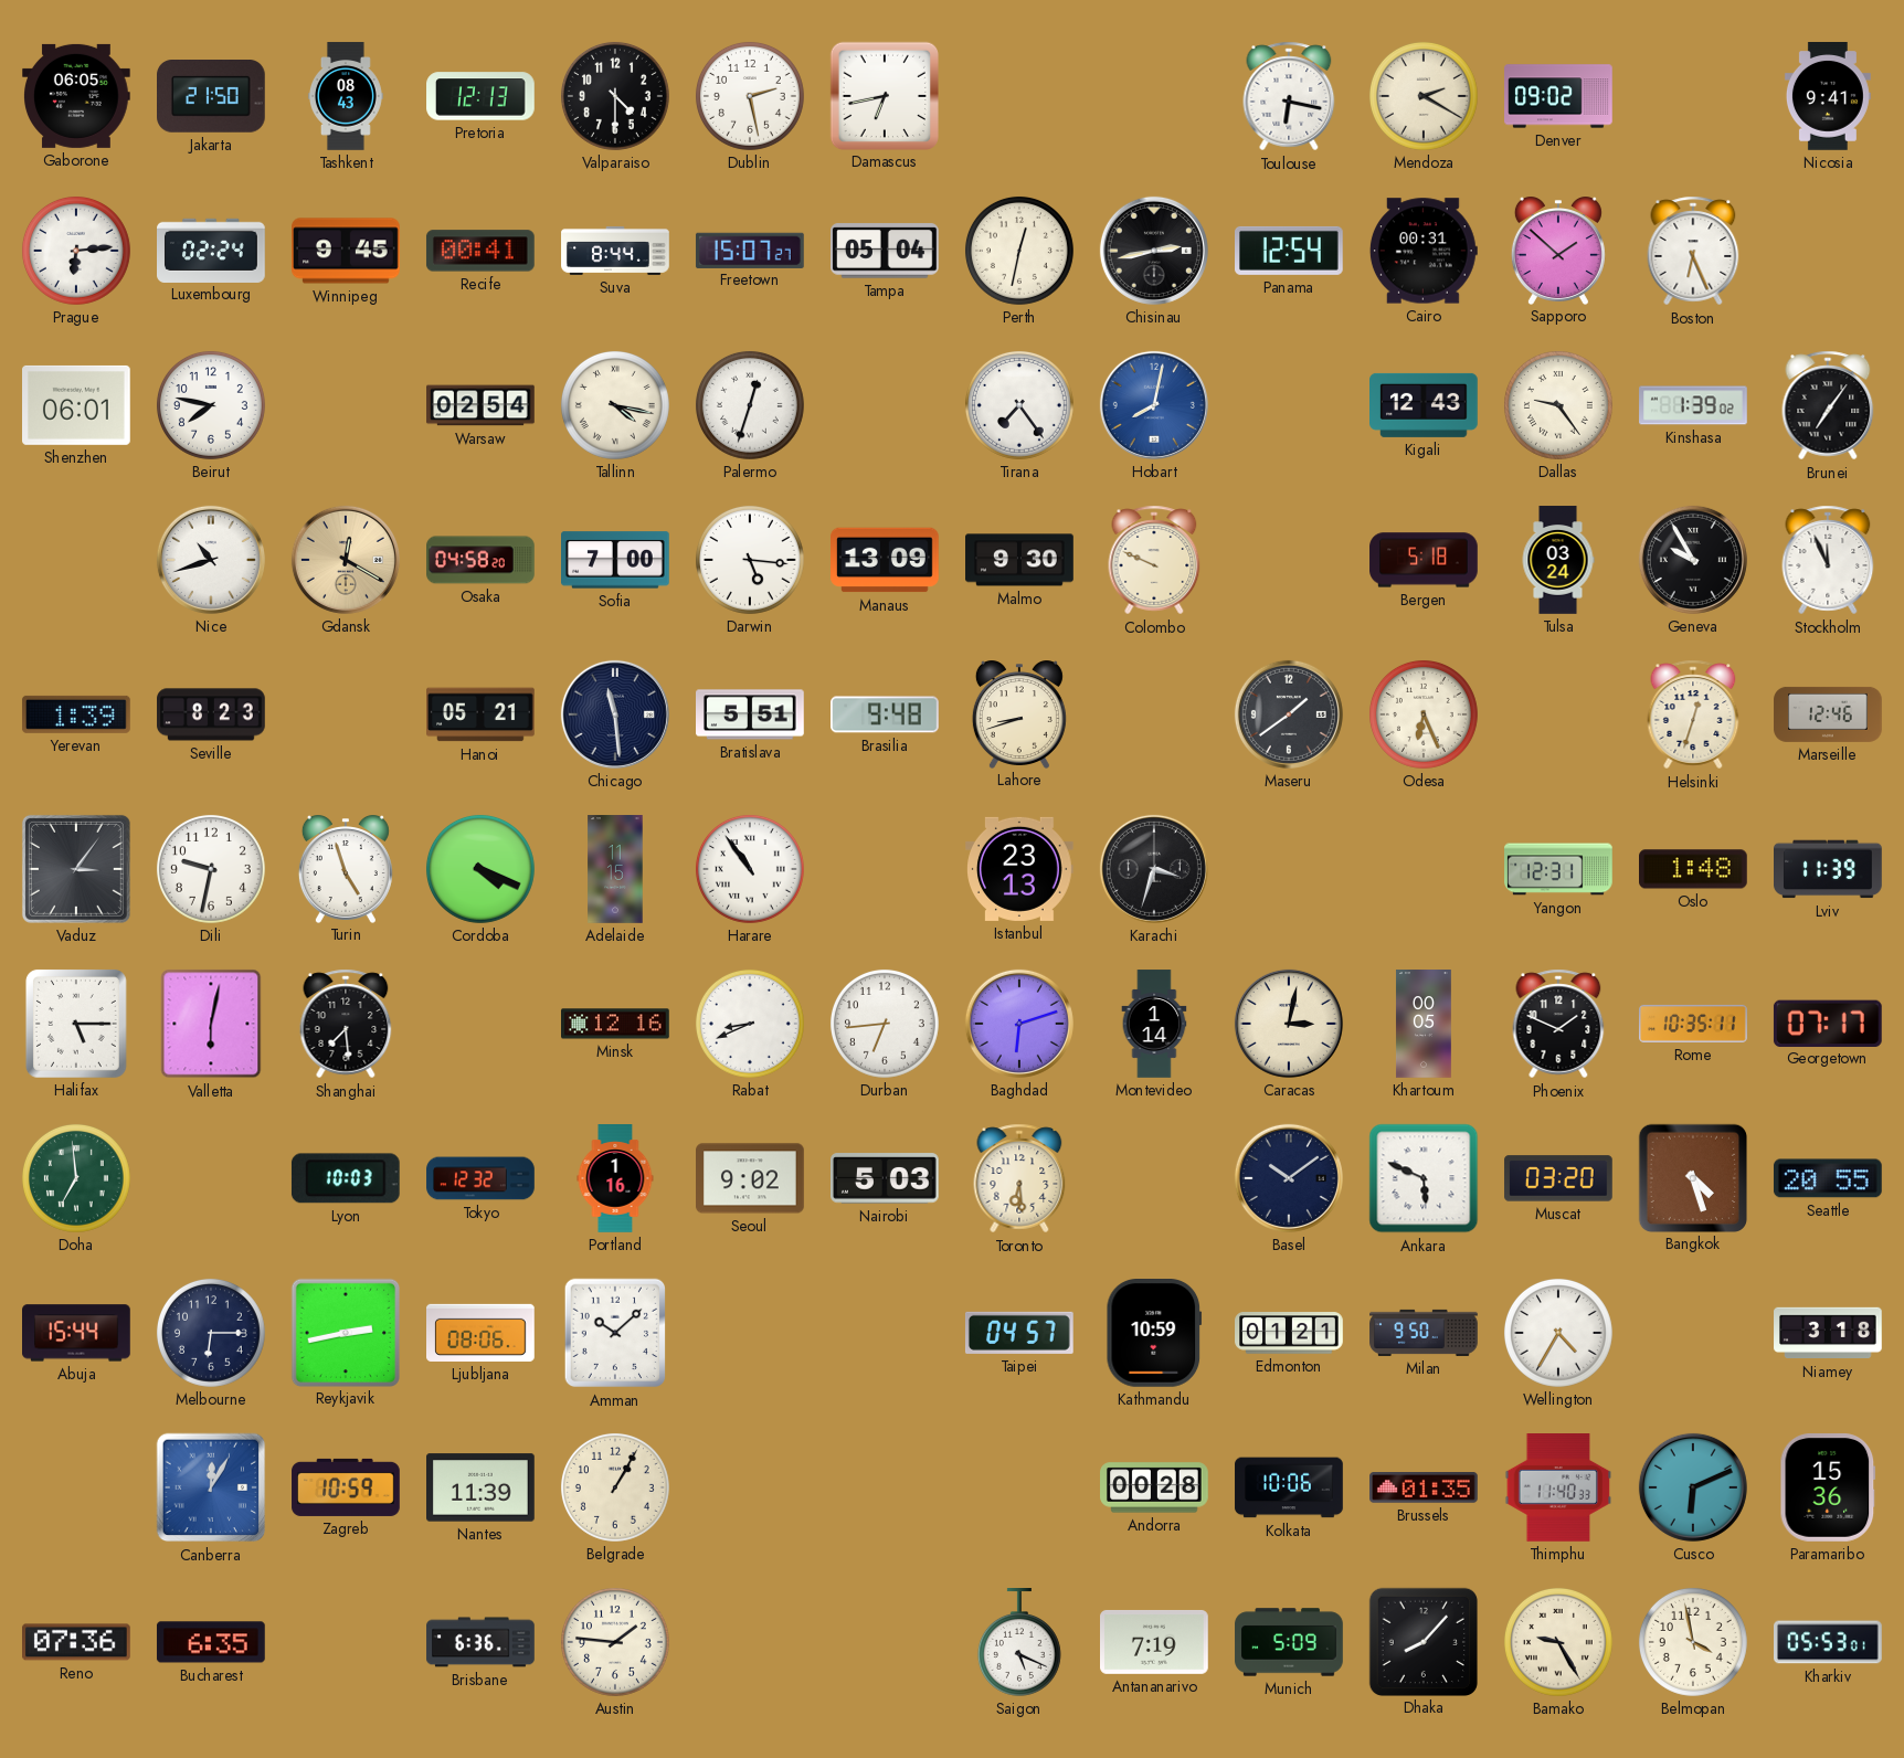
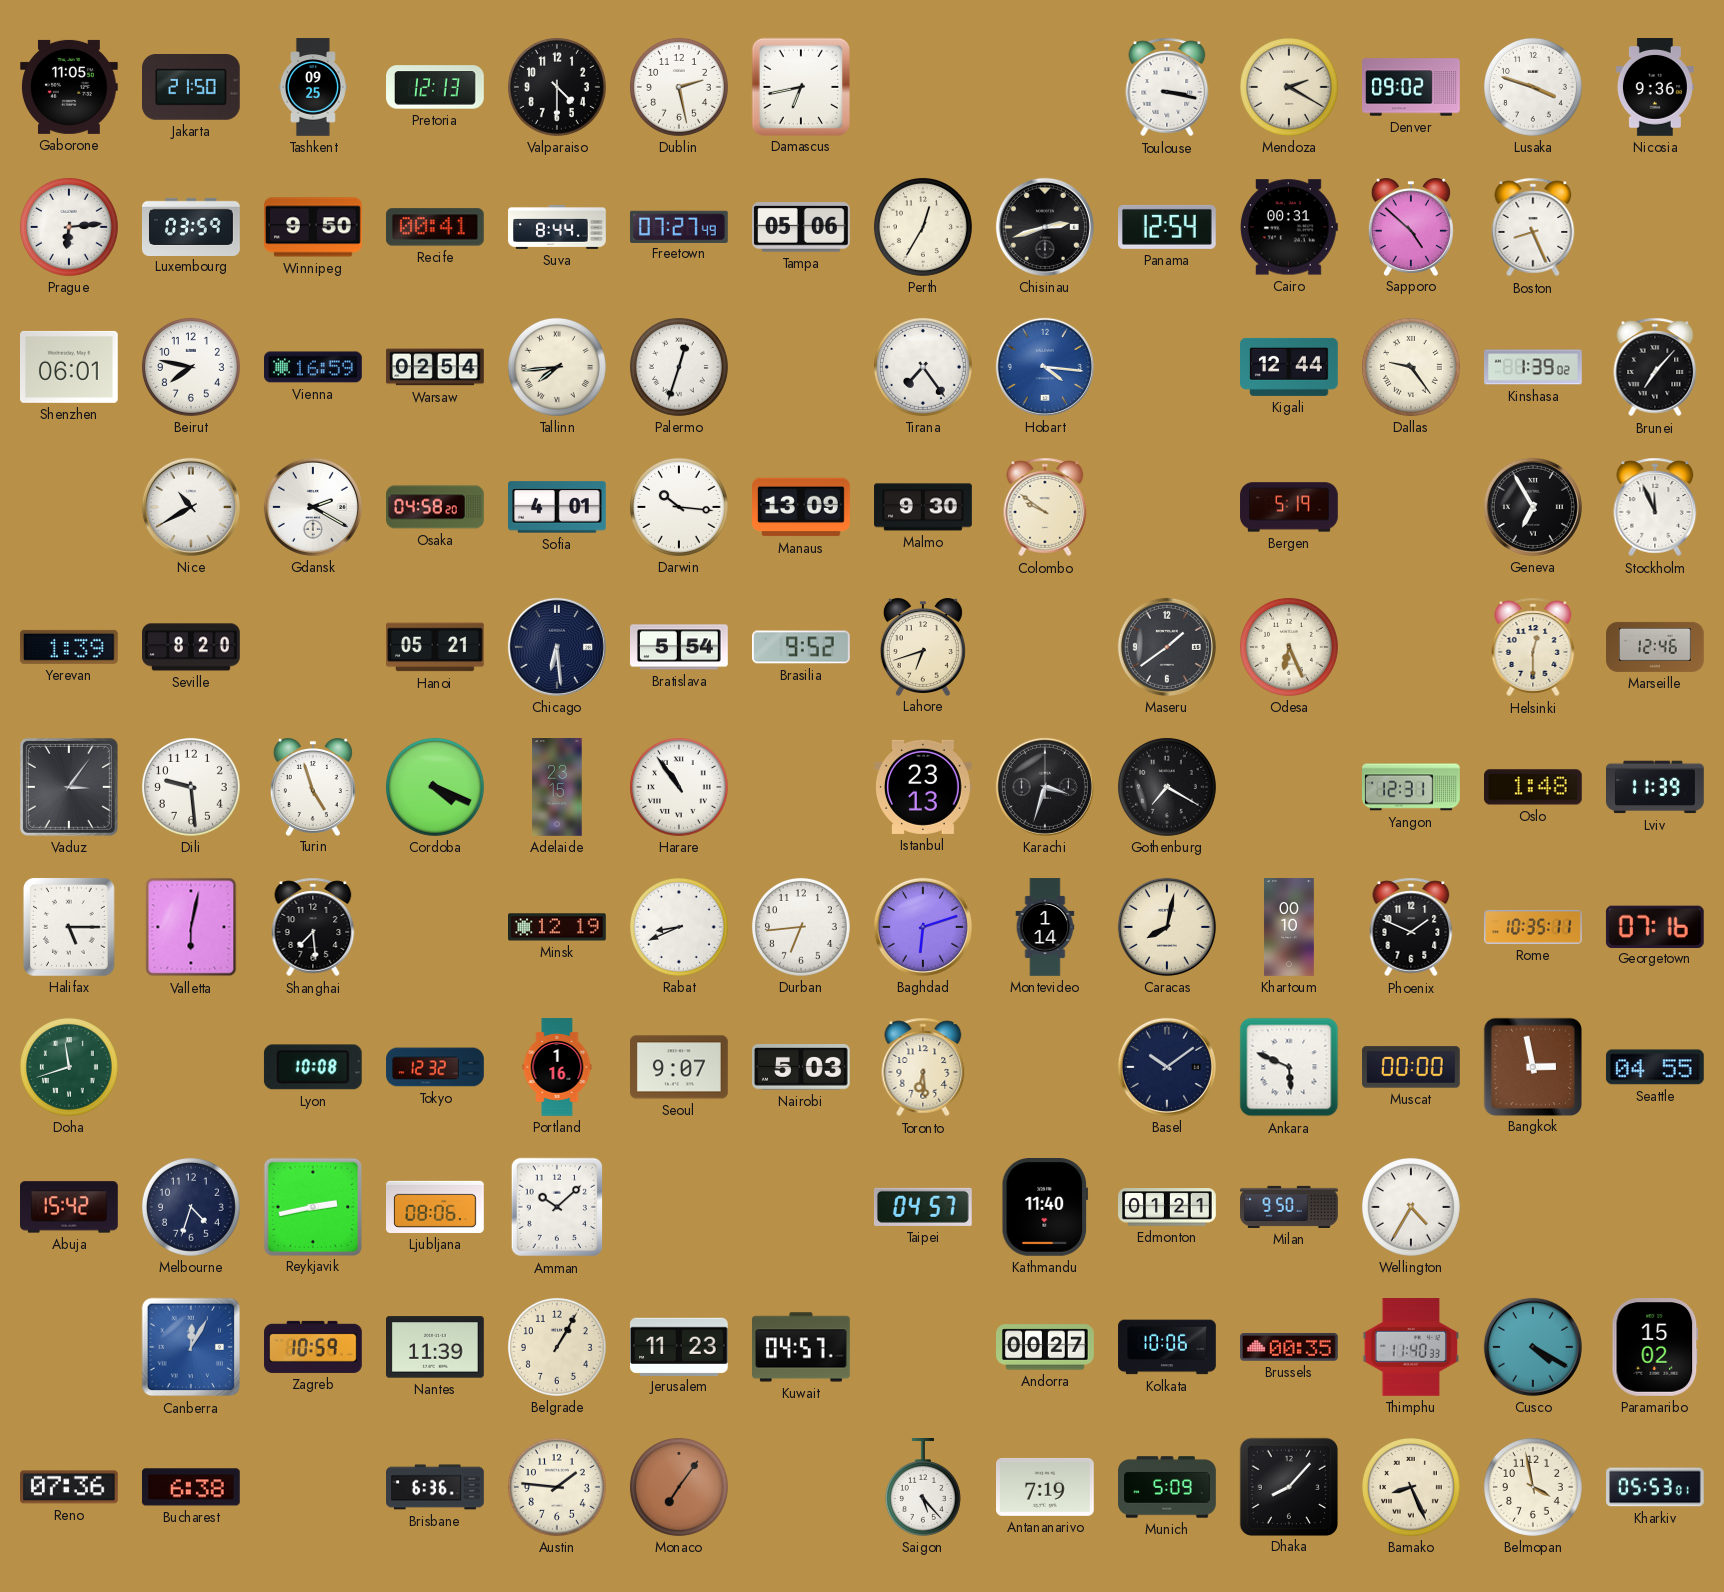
Gaborone: 06:05 -> 11:05 (70, 87)
Tashkent: 08:43 -> 09:25 (313, 87)
Toulouse: 6:17 -> 3:17 (1167, 87)
Lusaka: none -> 3:48 (1533, 87)
Nicosia: 9:41 -> 9:36 (1655, 88)
Luxembourg: 02:24 -> 03:59 (192, 226)
Winnipeg: 9:45 -> 9:50 (314, 227)
Freetown: 15:07 -> 07:27 (679, 226)
Tampa: 05:04 -> 05:06 (802, 227)
Perth: 12:32 -> 12:35 (923, 227)
Chisinau: 2:43 -> 2:42 (1045, 227)
Sapporo: 1:52 -> 4:52 (1411, 227)
Boston: 6:26 -> 8:26 (1533, 227)
Vienna: none -> 16:59 (314, 367)
Tallinn: 4:17 -> 7:44 (557, 367)
Hobart: 8:02 -> 4:16 (1045, 367)
Kigali: 12:43 -> 12:44 (1290, 367)
Brunei: 7:06 -> 7:07 (1655, 367)
Nice: 10:42 -> 10:40 (191, 507)
Gdansk: 12:20 -> 2:20 (313, 507)
Gdansk dial: champagne -> white (313, 507)
Sofia: 7:00 -> 4:01 (558, 507)
Darwin: 5:16 -> 10:16 (679, 507)
Colombo: 9:49 -> 9:51 (1045, 507)
Bergen: 5:18 -> 5:19 (1289, 507)
Tulsa: 03:24 -> none (1558, 560)
Geneva: 9:55 -> 6:55 (1533, 507)
Seville: 8:23 -> 8:20 (191, 647)
Chicago: 11:29 -> 6:29 (557, 647)
Bratislava: 5:51 -> 5:54 (680, 647)
Brasilia: 9:48 -> 9:52 (801, 647)
Lahore: 8:42 -> 6:42 (923, 647)
Helsinki: 12:33 -> 12:30 (1533, 647)
Dili: 9:32 -> 9:29 (191, 787)
Adelaide: 11:15 -> 23:15 (557, 787)
Gothenburg: none -> 7:20 (1167, 787)
Minsk: 12:16 -> 12:19 (558, 927)
Caracas: 3:02 -> 8:02 (1167, 927)
Khartoum: 00:05 -> 00:10 (1289, 927)
Georgetown: 07:17 -> 07:16 (1655, 926)
Doha: 6:59 -> 11:42 (69, 1067)
Lyon: 10:03 -> 10:08 (313, 1067)
Seoul: 9:02 -> 9:07 (680, 1067)
Muscat: 03:20 -> 00:00 (1411, 1067)
Bangkok: 4:27 -> 2:58 (1532, 1066)
Seattle: 20:55 -> 04:55 (1655, 1067)
Abuja: 15:44 -> 15:42 (70, 1207)
Melbourne: 6:15 -> 4:33 (191, 1207)
Kathmandu: 10:59 -> 11:40 (1045, 1208)
Niamey: 3:18 -> none (1828, 1333)
Jerusalem: none -> 11:23 (680, 1346)
Kuwait: none -> 04:57 (802, 1347)
Andorra: 00:28 -> 00:27 (1045, 1347)
Brussels: 01:35 -> 00:35 (1290, 1348)
Cusco: 6:11 -> 4:20 (1533, 1347)
Paramaribo: 15:36 -> 15:02 (1655, 1348)
Bucharest: 6:35 -> 6:38 (191, 1487)
Monaco: none -> 7:06 (679, 1487)
Saigon: 5:19 -> 5:23 (923, 1488)
Bamako: 9:25 -> 8:26 (1411, 1487)
